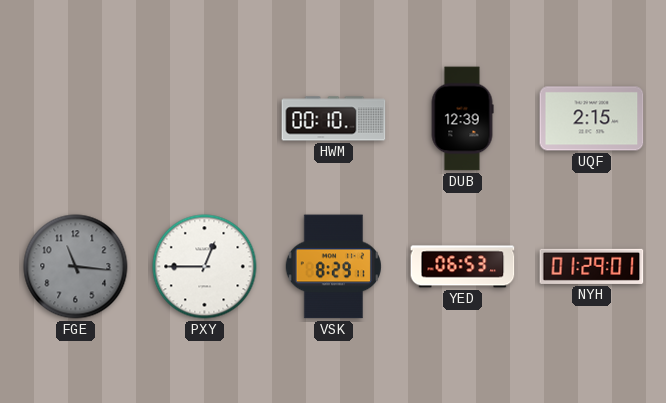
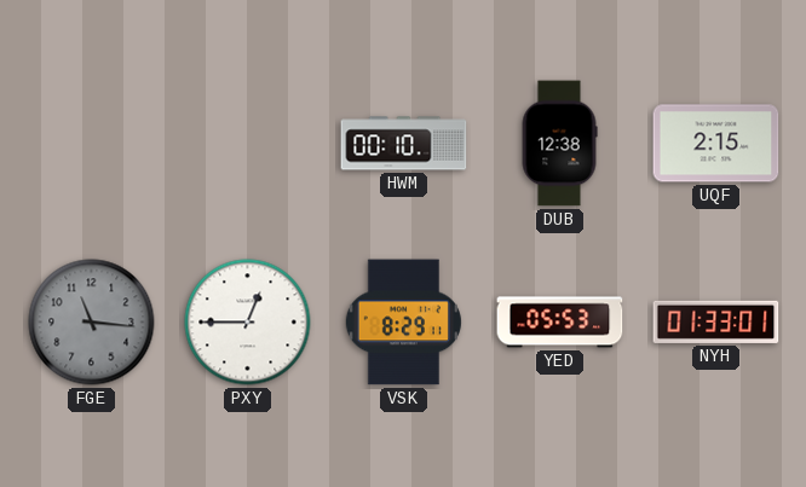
DUB: 12:39 -> 12:38 (559, 144)
YED: 06:53 -> 05:53 (560, 323)
NYH: 01:29 -> 01:33 (716, 321)
